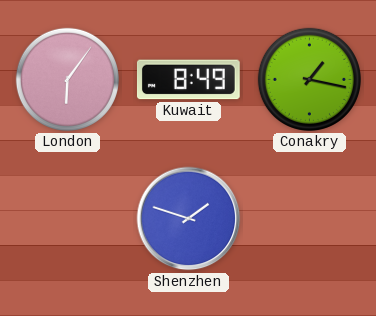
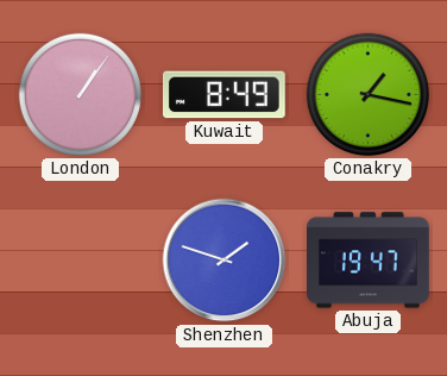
London: 6:06 -> 1:06 (80, 94)
Abuja: none -> 19:47 (369, 261)
